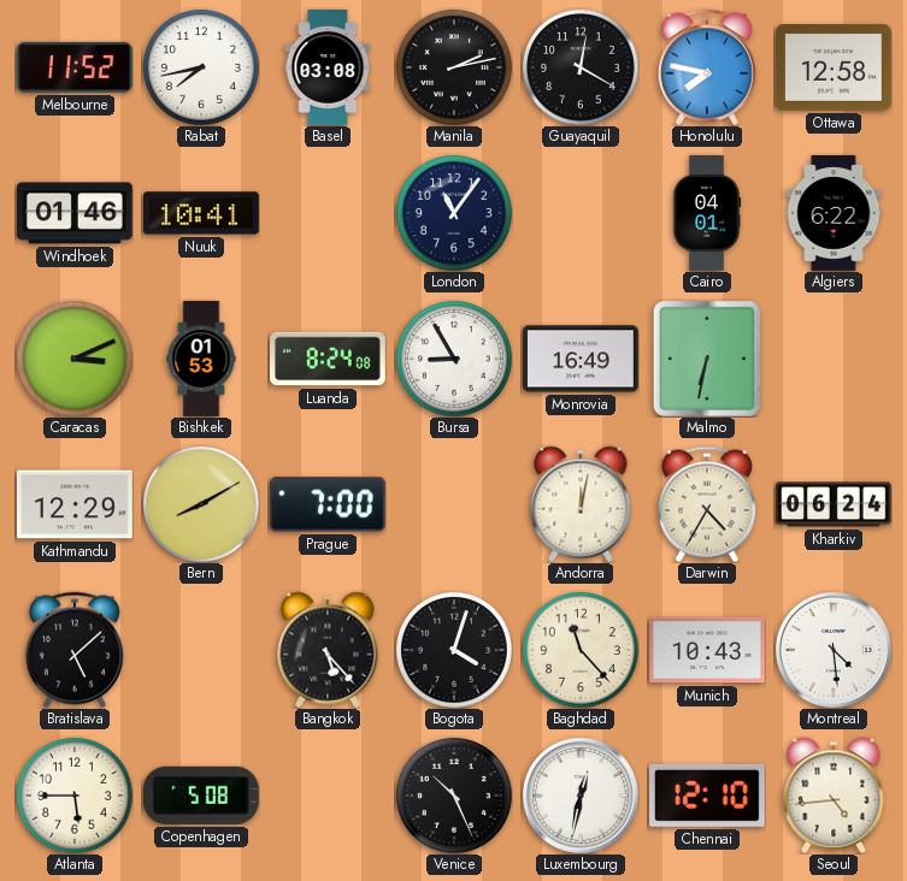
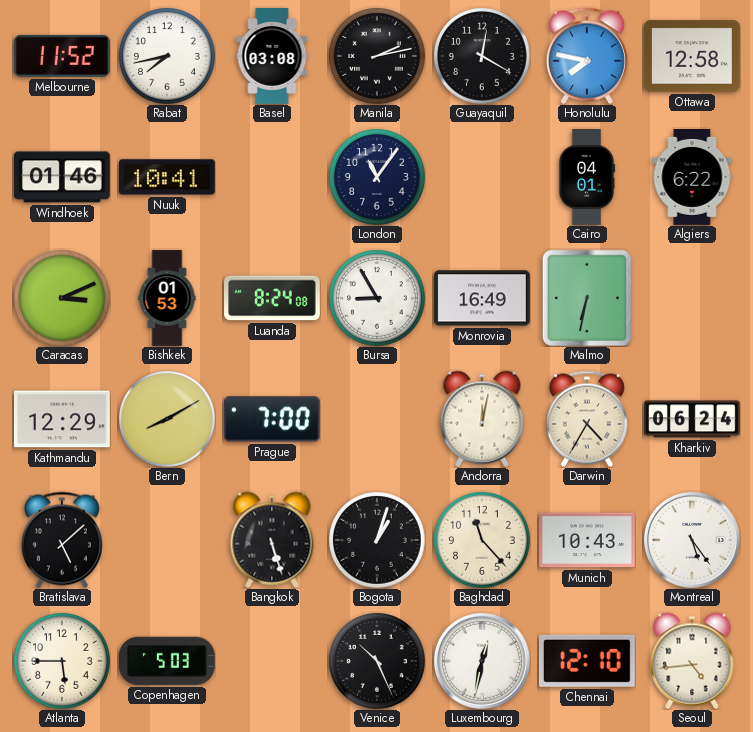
Bangkok: 5:23 -> 5:27 (272, 540)
Bogota: 4:03 -> 1:03 (377, 540)
Montreal: 4:29 -> 5:24 (692, 540)
Copenhagen: 5:08 -> 5:03 (167, 661)
